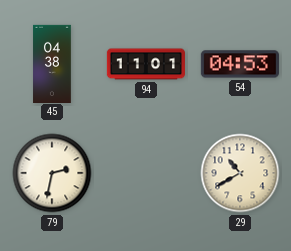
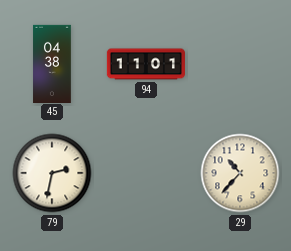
54: 04:53 -> none (240, 64)
29: 10:40 -> 10:37 (240, 173)
